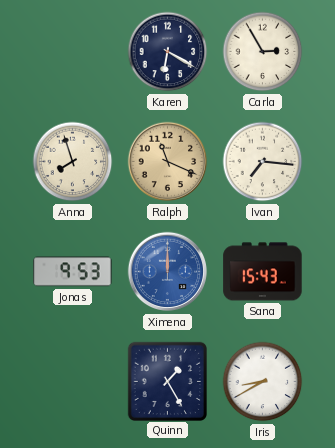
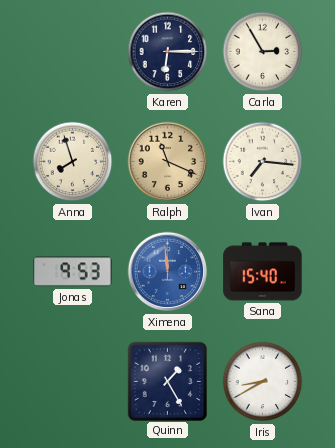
Karen: 6:20 -> 6:15 (168, 52)
Ximena: 12:00 -> 11:59 (168, 272)
Sana: 15:43 -> 15:40 (263, 272)
